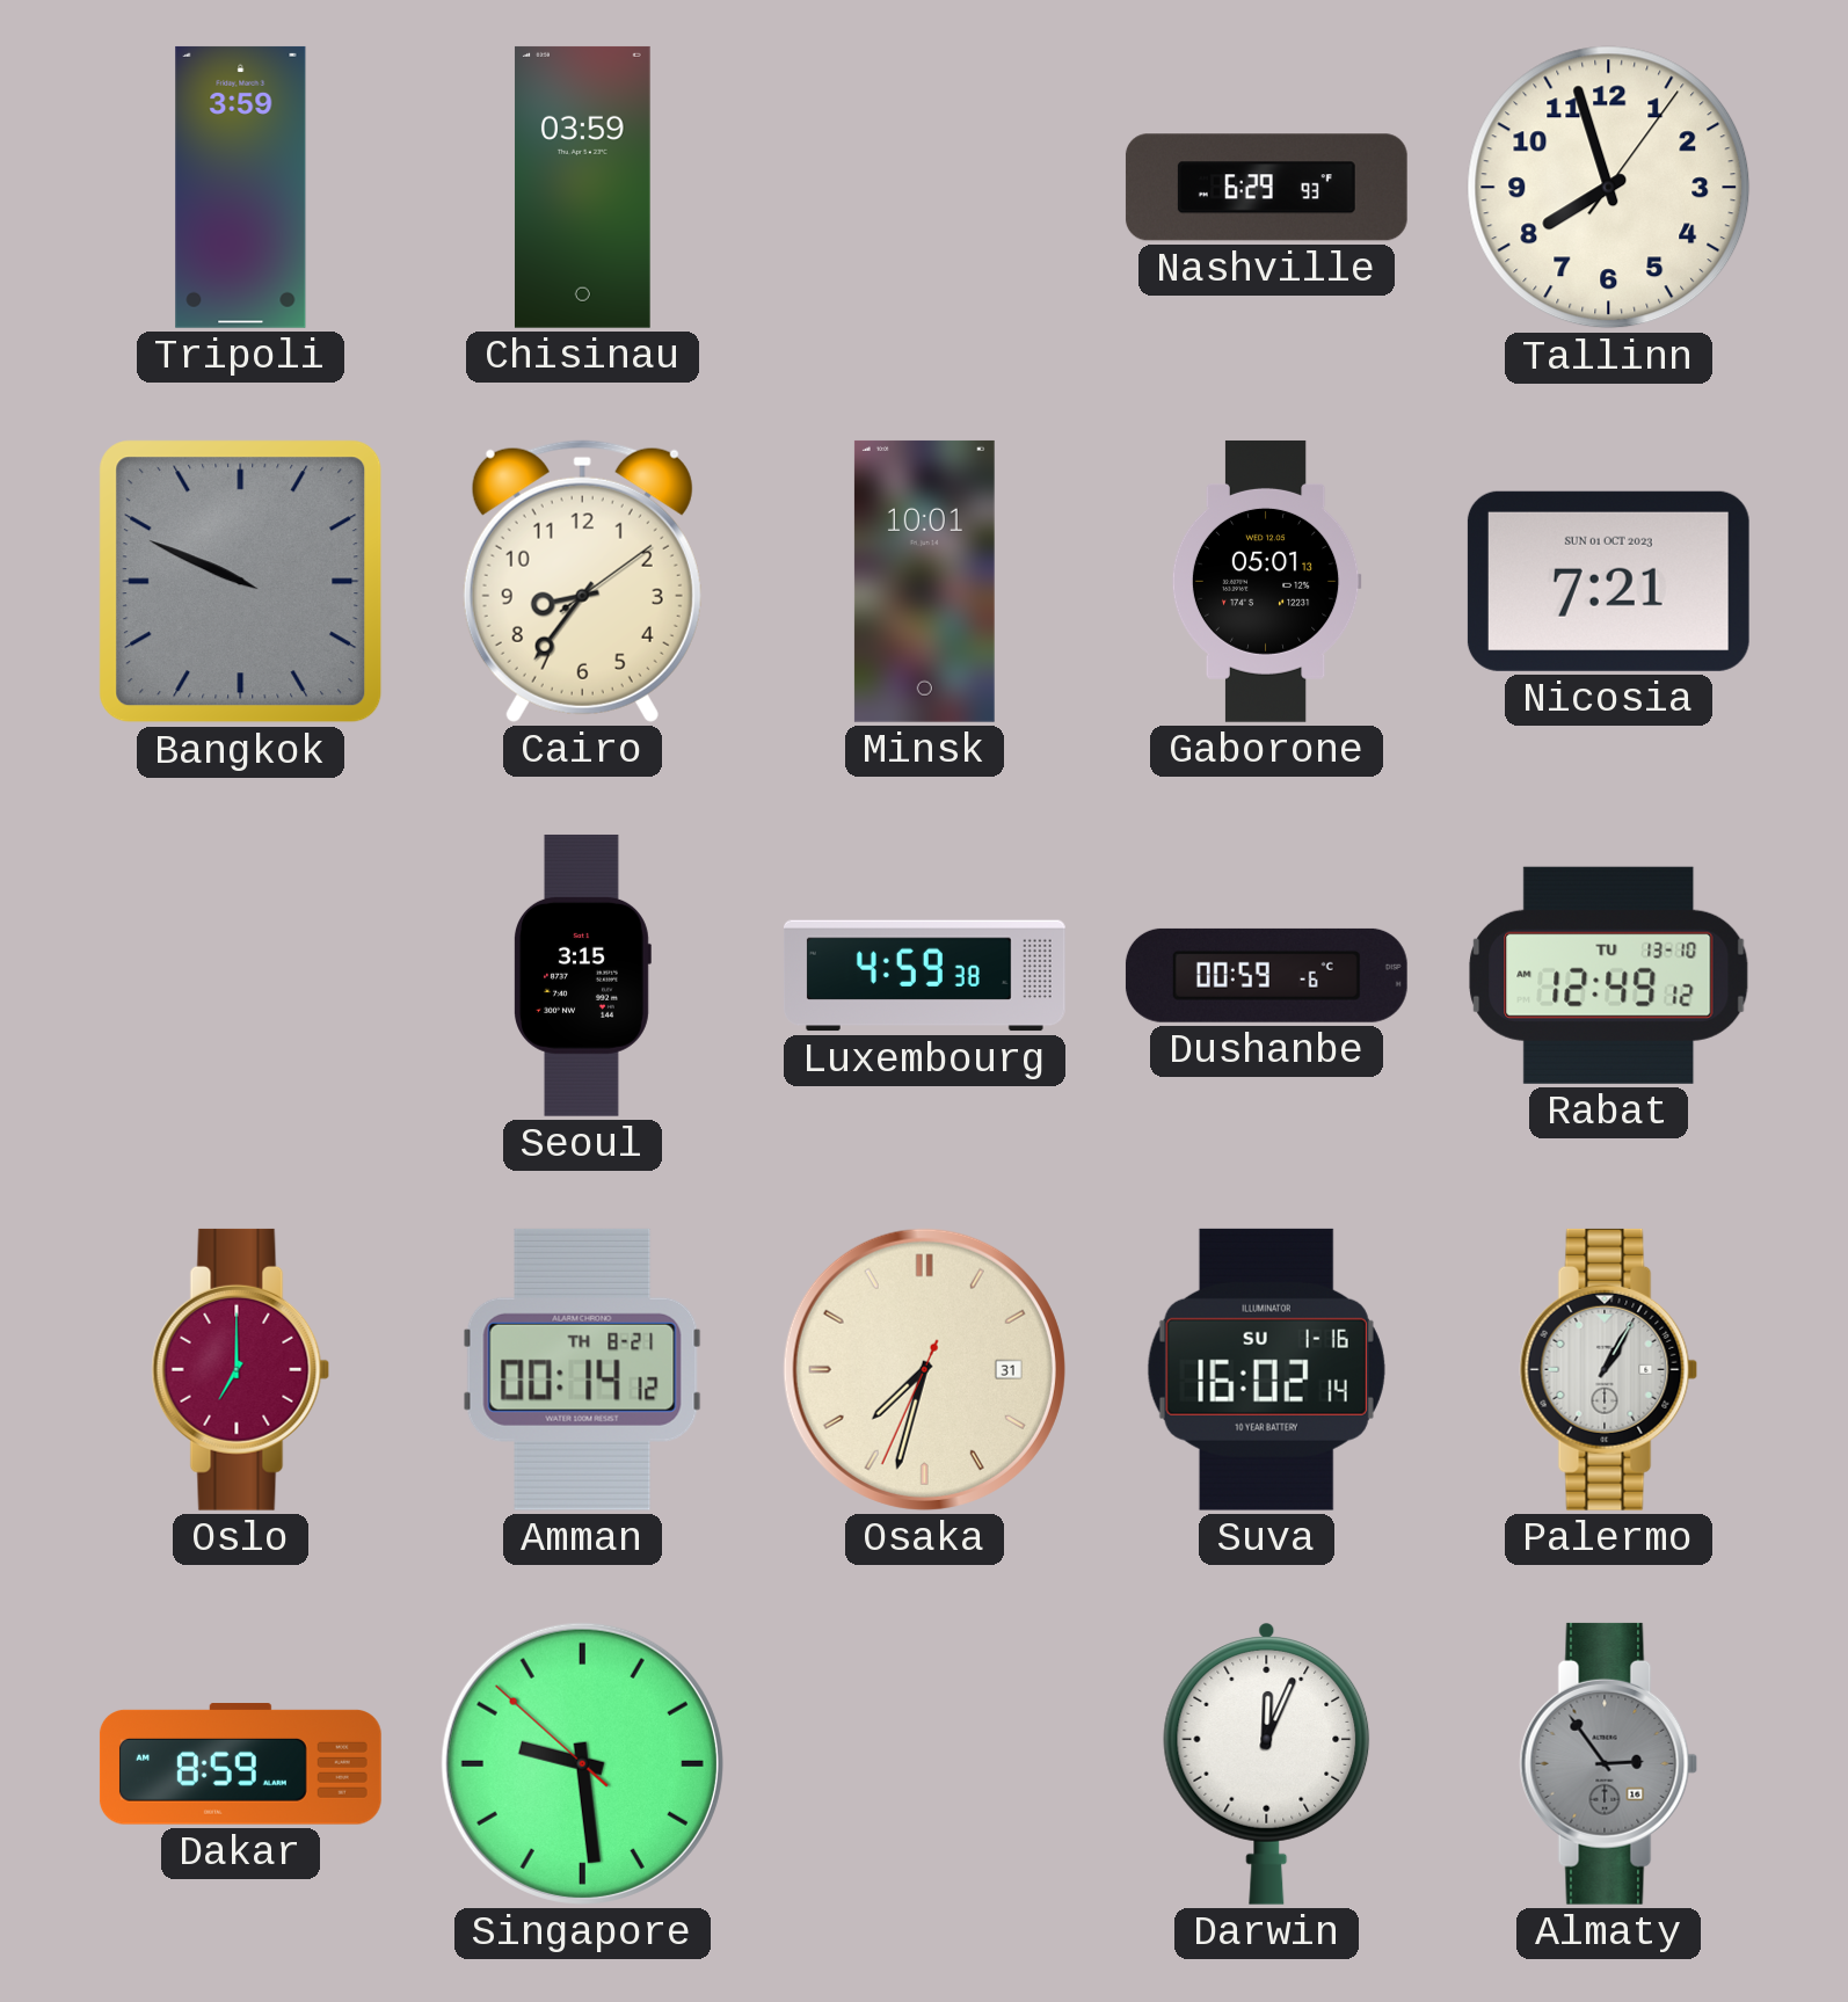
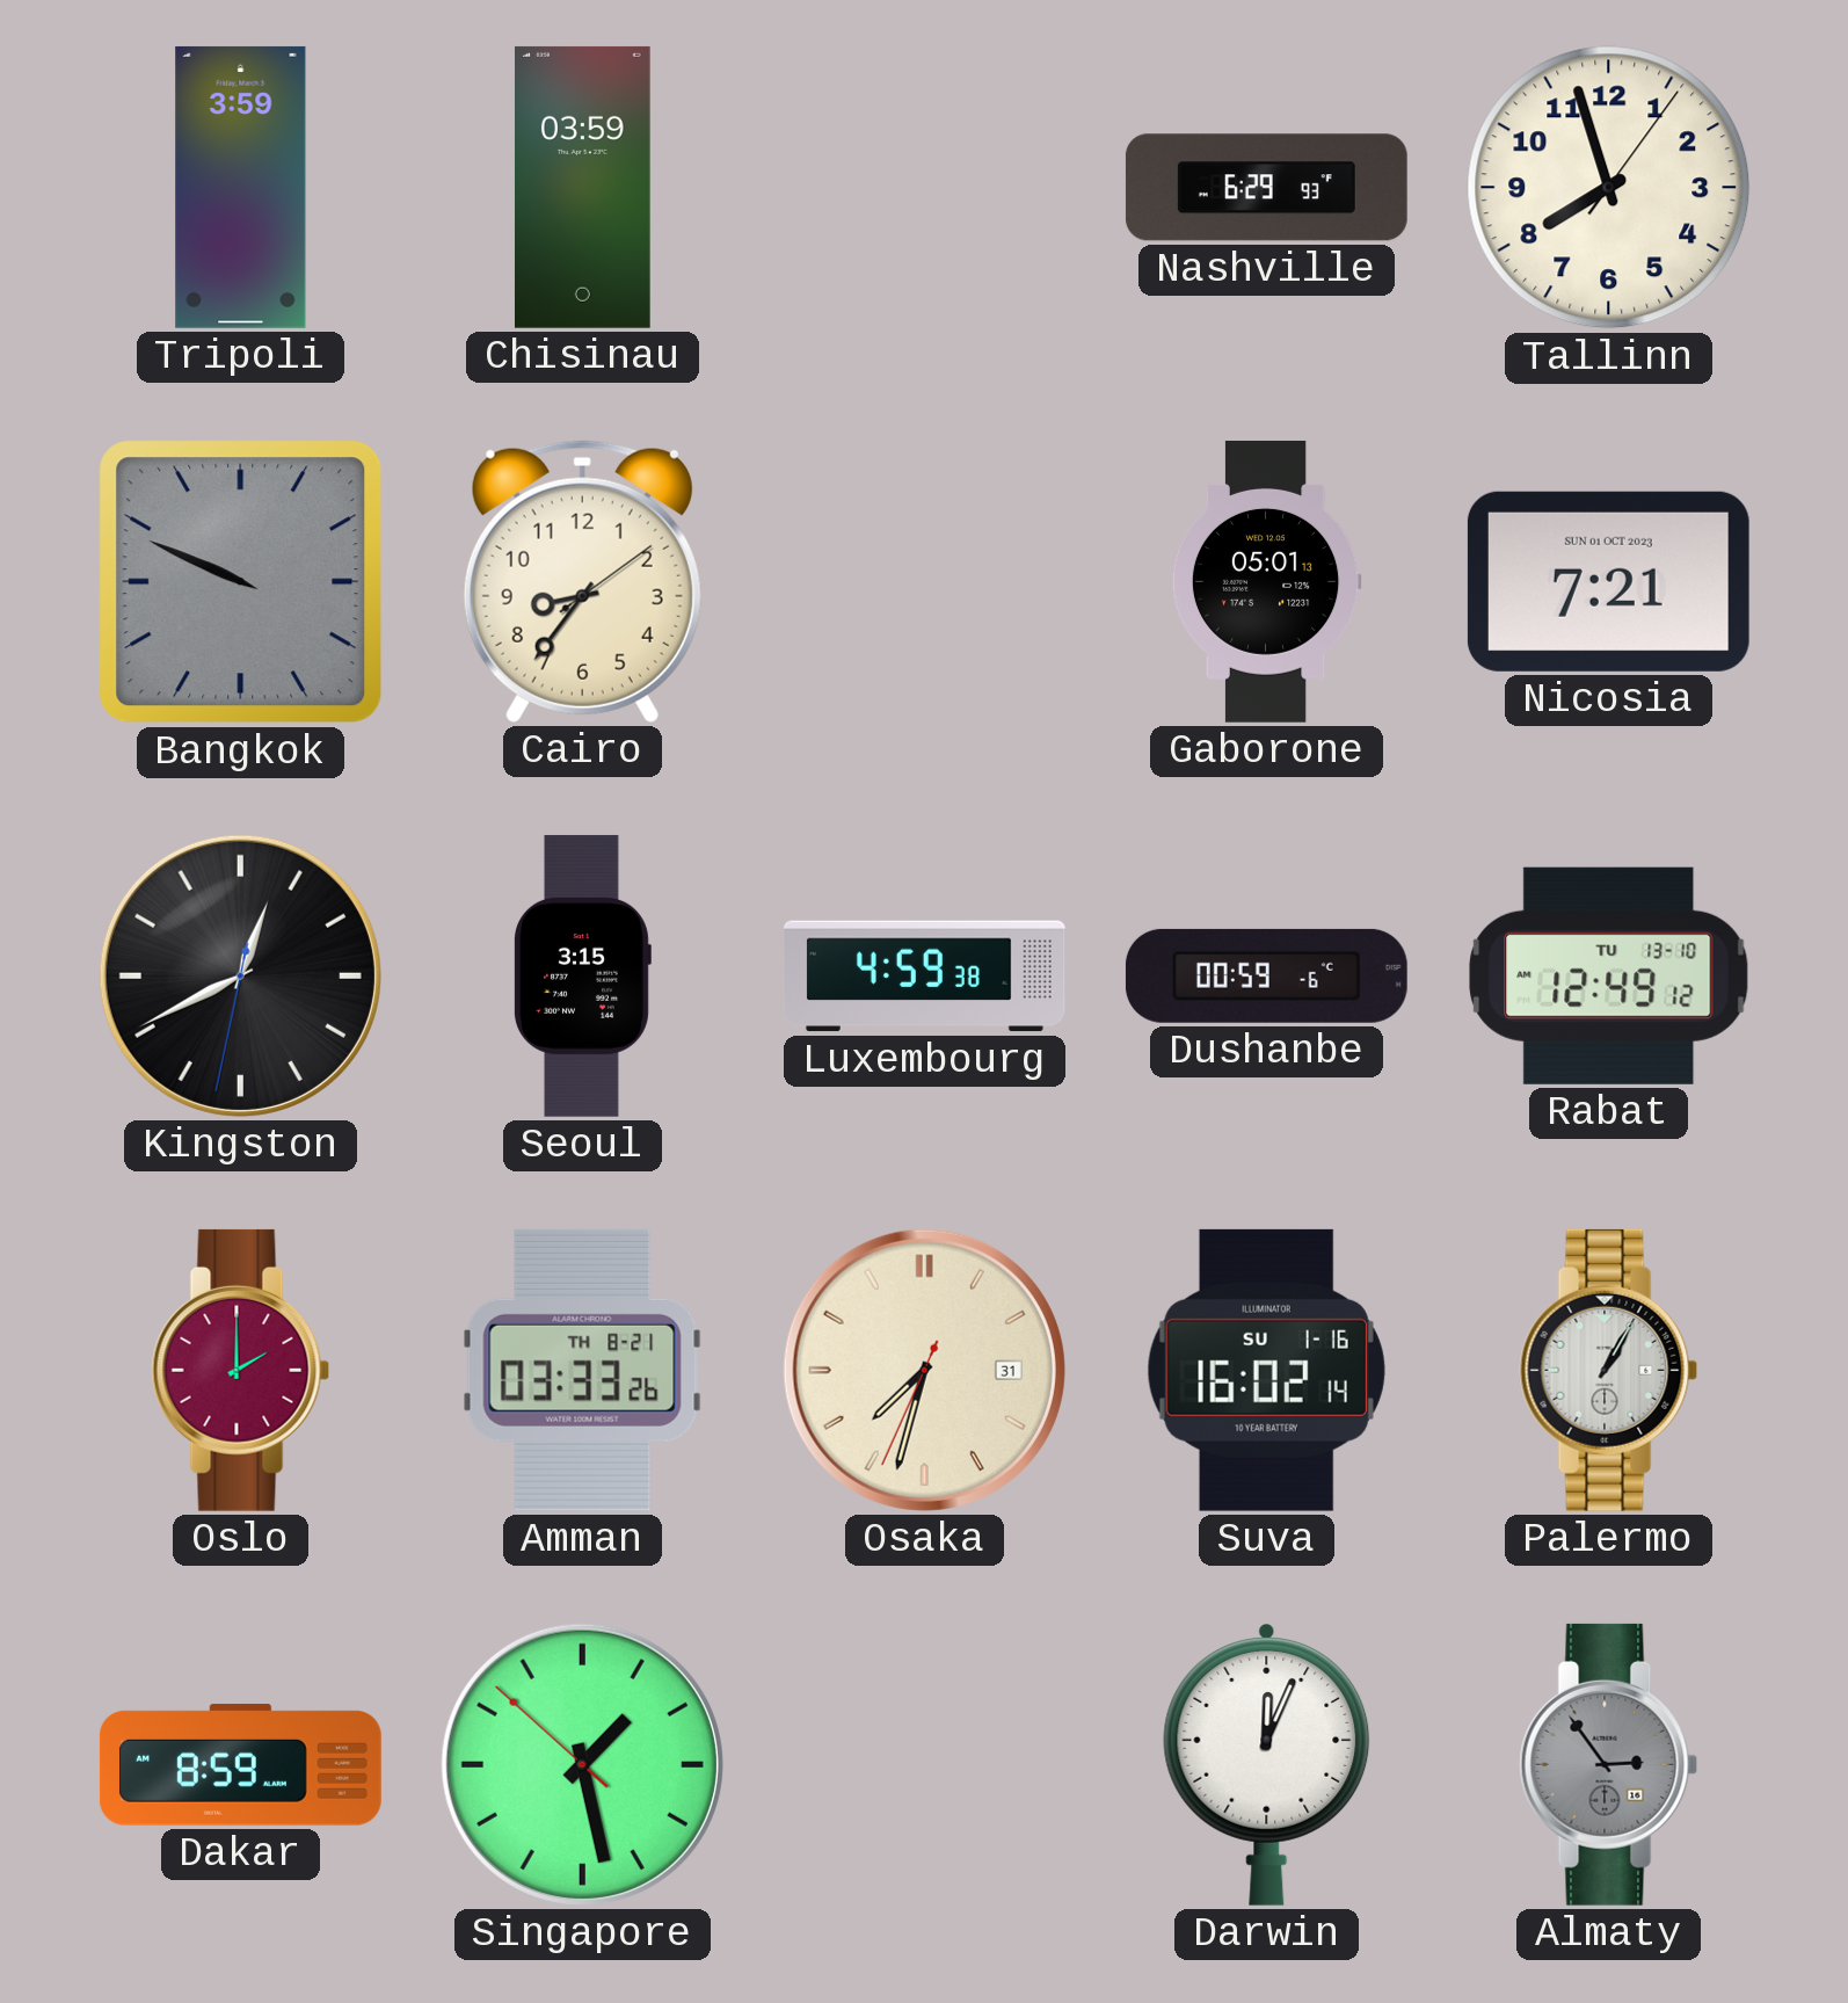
Minsk: 10:01 -> none (924, 581)
Kingston: none -> 12:40 (240, 975)
Oslo: 7:00 -> 2:00 (241, 1370)
Amman: 00:14 -> 03:33 (582, 1370)
Singapore: 9:28 -> 1:27 (582, 1764)
